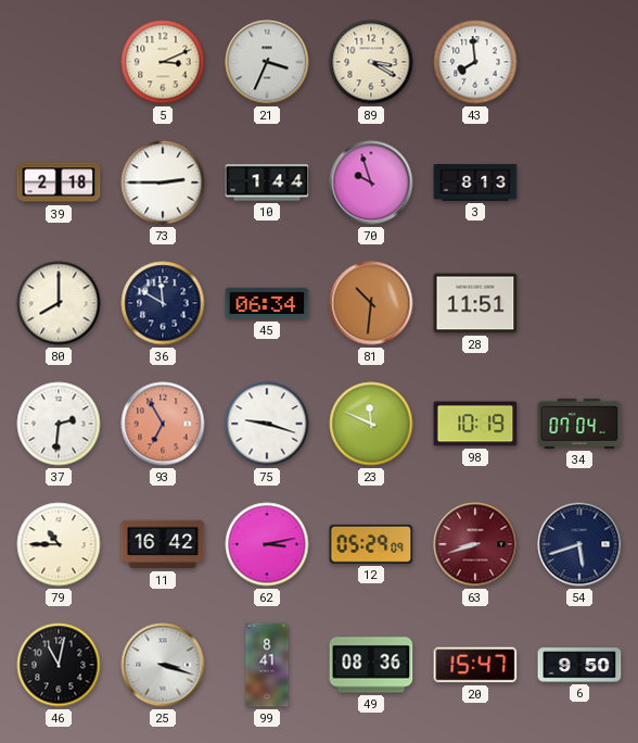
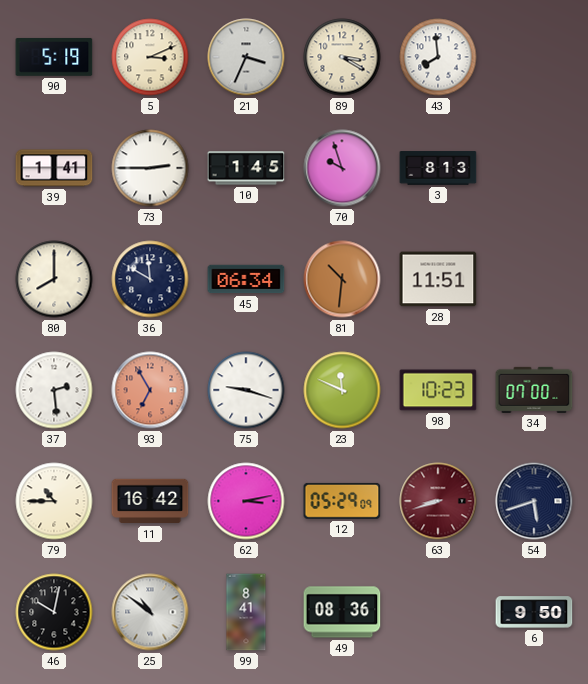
90: none -> 5:19 (54, 57)
39: 2:18 -> 1:41 (54, 168)
10: 1:44 -> 1:45 (246, 168)
37: 2:31 -> 2:29 (54, 390)
98: 10:19 -> 10:23 (438, 390)
34: 07:04 -> 07:00 (534, 390)
46: 11:02 -> 10:02 (54, 612)
25: 3:18 -> 10:51 (150, 612)
20: 15:47 -> none (475, 665)
